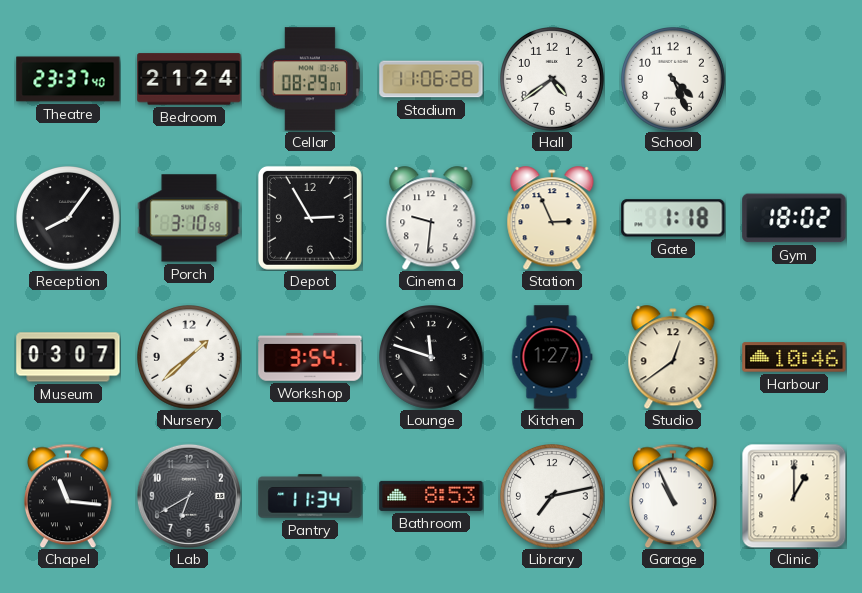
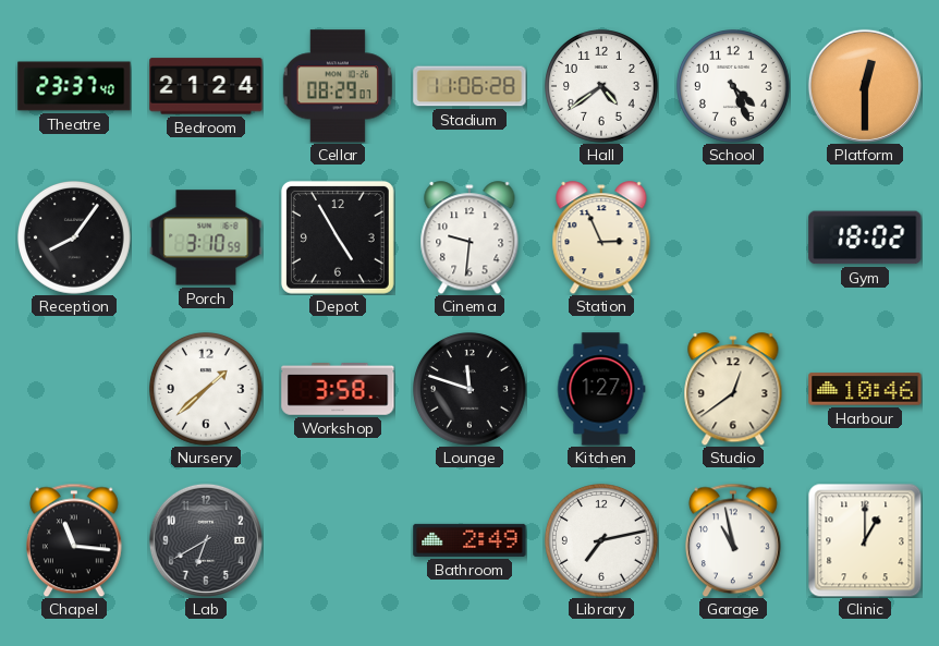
Platform: none -> 12:30 (865, 86)
Depot: 2:55 -> 4:55 (338, 237)
Gate: 1:18 -> none (673, 218)
Museum: 03:07 -> none (68, 357)
Workshop: 3:54 -> 3:58 (338, 389)
Pantry: 11:34 -> none (310, 496)
Bathroom: 8:53 -> 2:49 (469, 540)
Garage: 10:56 -> 10:58 (734, 540)
